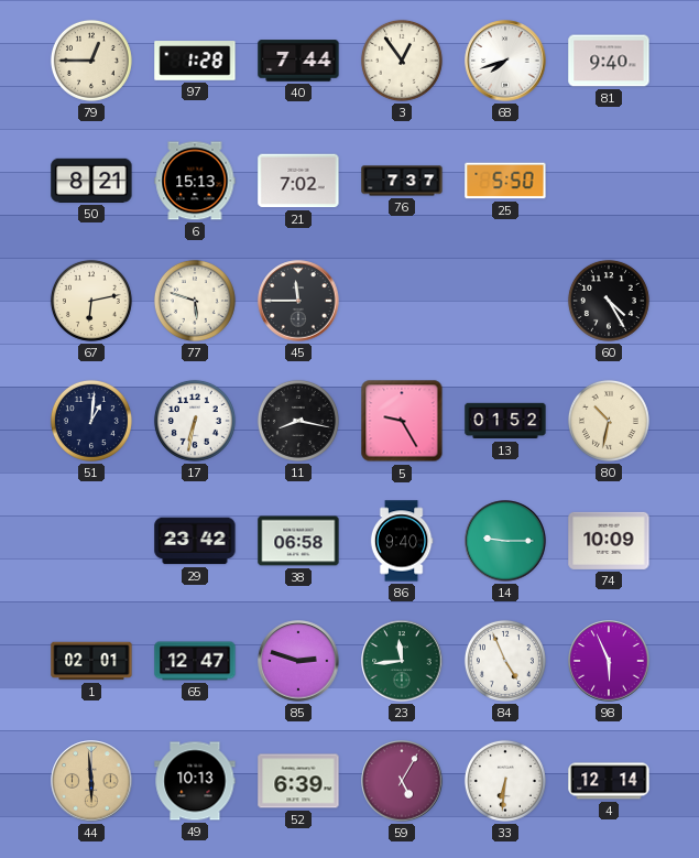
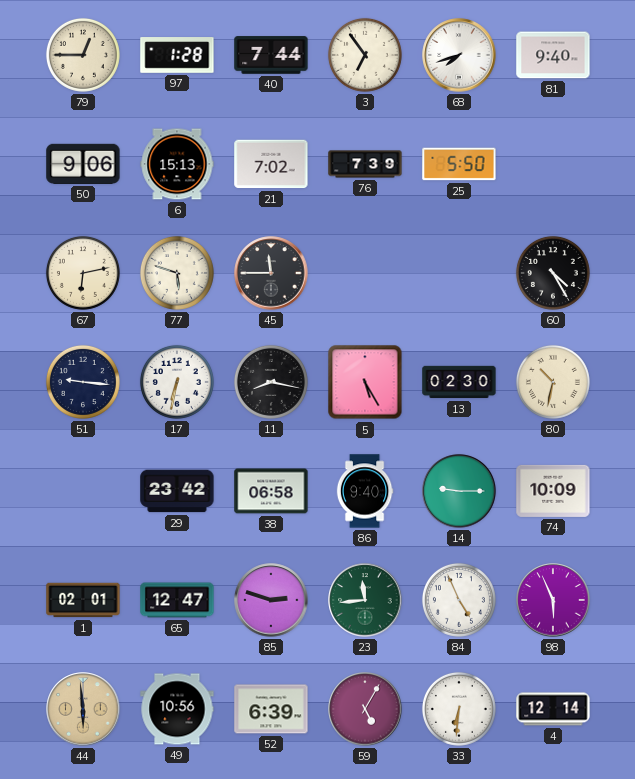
3: 12:54 -> 6:54 (365, 55)
50: 8:21 -> 9:06 (83, 164)
76: 7:37 -> 7:39 (365, 164)
51: 1:01 -> 9:16 (83, 382)
5: 9:25 -> 5:25 (365, 382)
13: 01:52 -> 02:30 (459, 382)
49: 10:13 -> 10:56 (177, 709)
